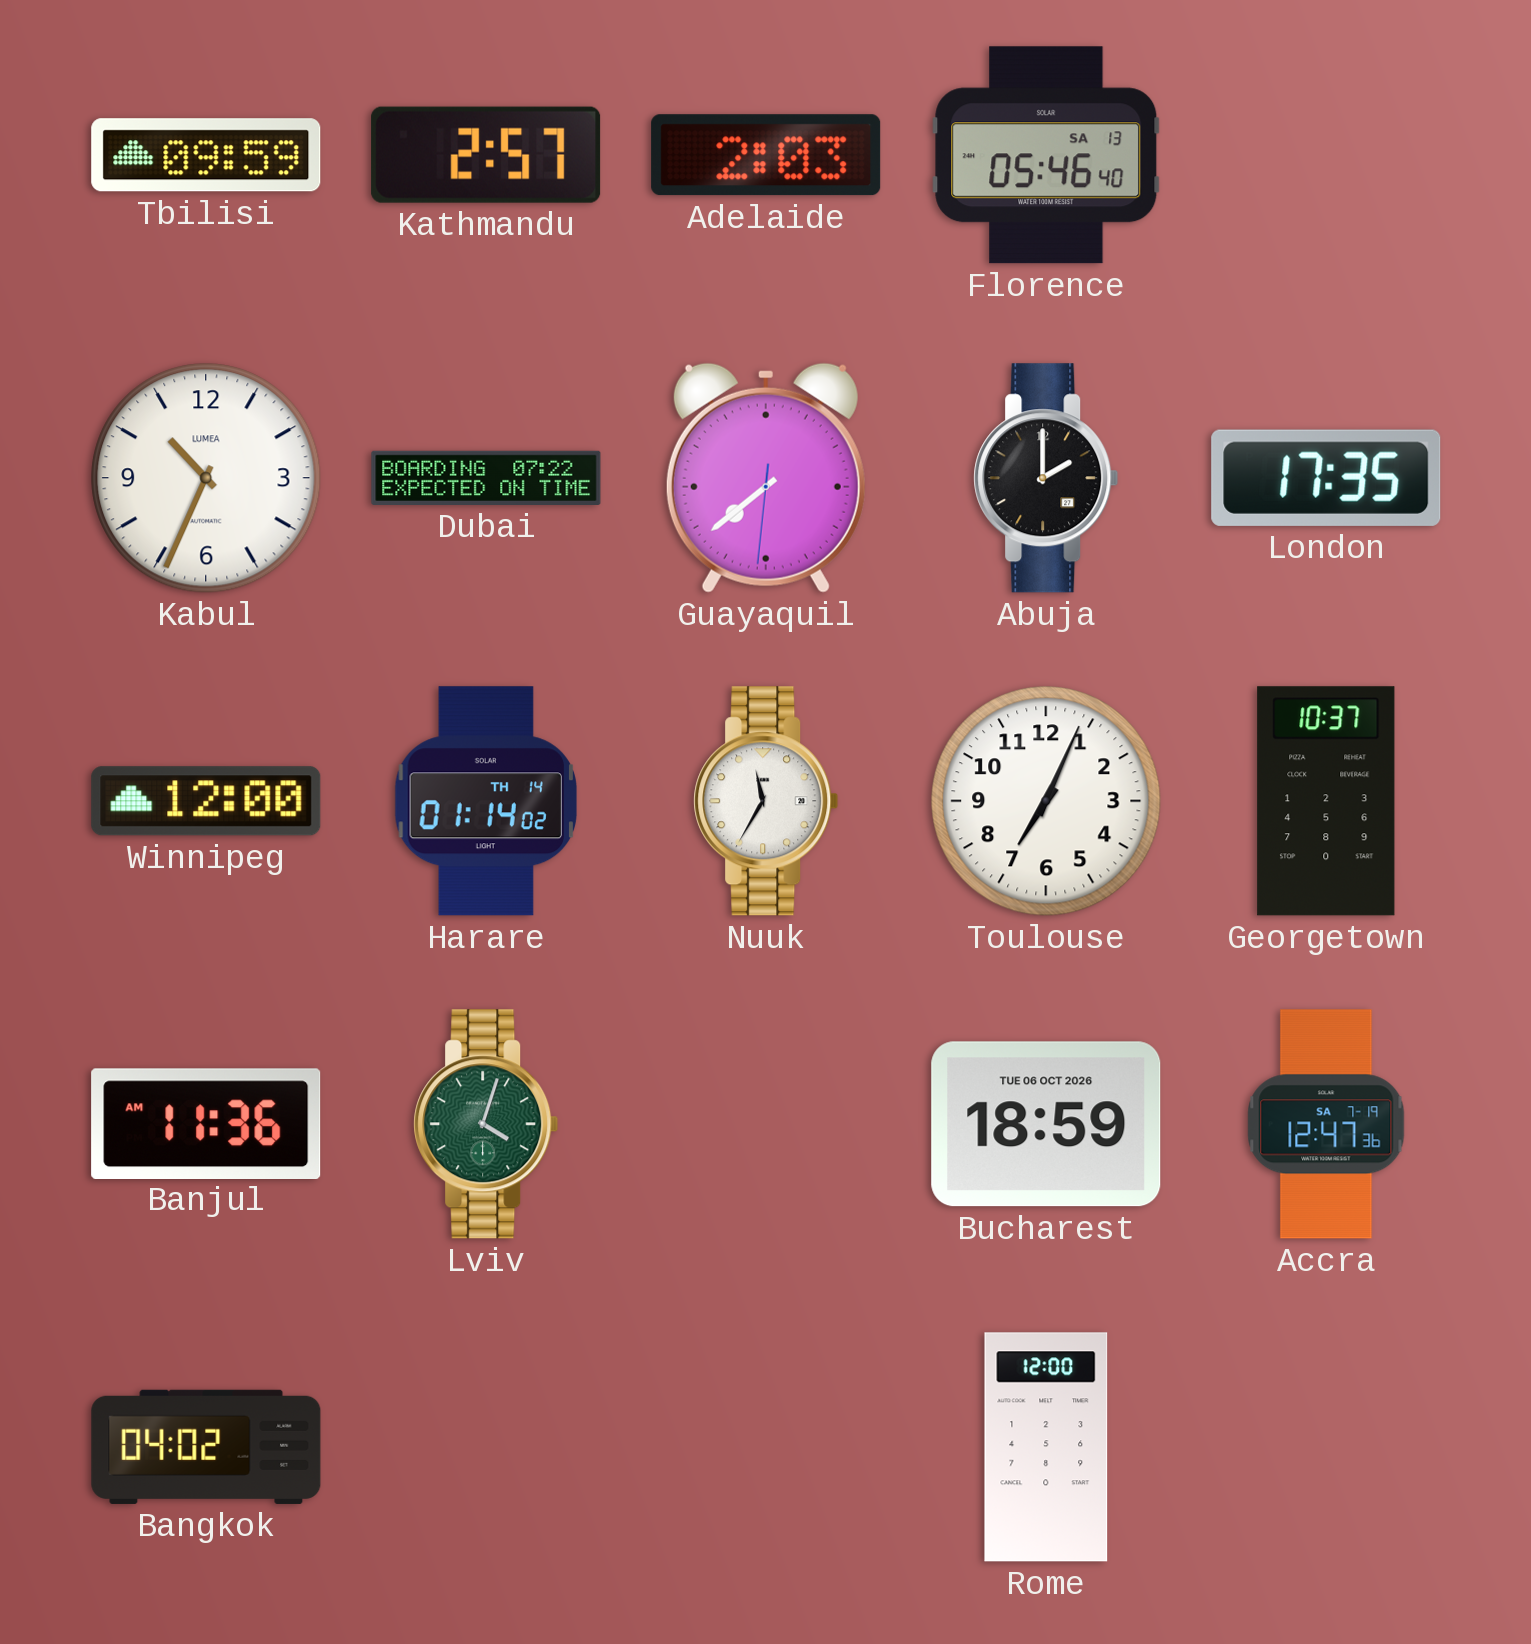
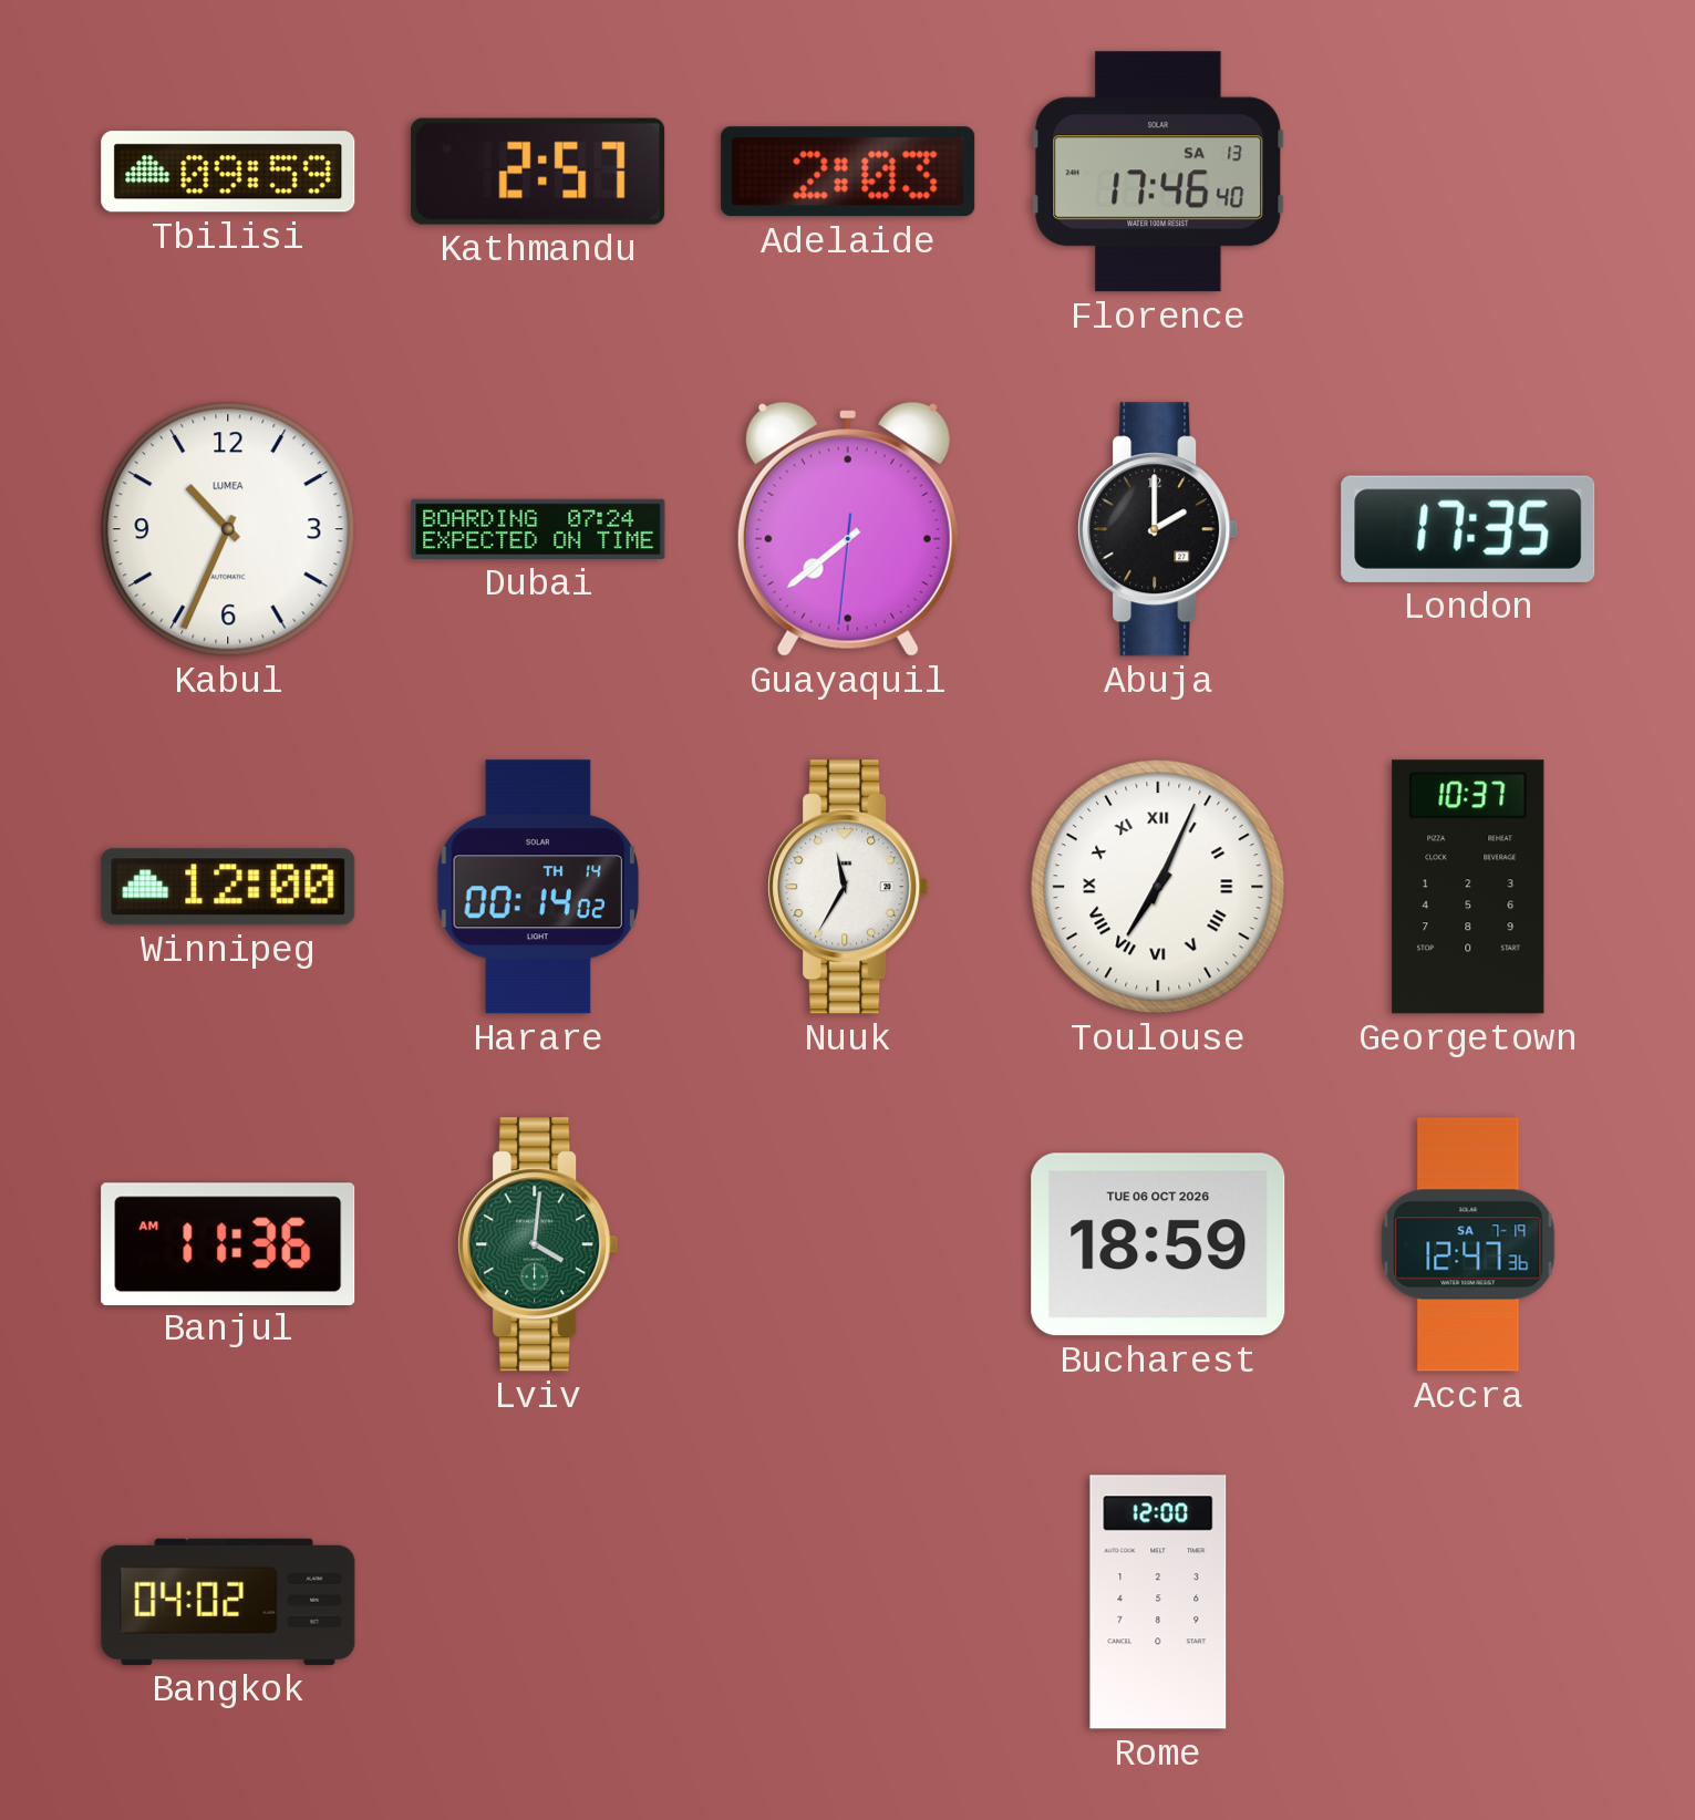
Florence: 05:46 -> 17:46 (1158, 172)
Dubai: 07:22 -> 07:24 (538, 529)
Harare: 01:14 -> 00:14 (538, 887)
Toulouse numerals: Arabic -> Roman (1158, 887)
Lviv: 4:03 -> 4:01 (538, 1244)
